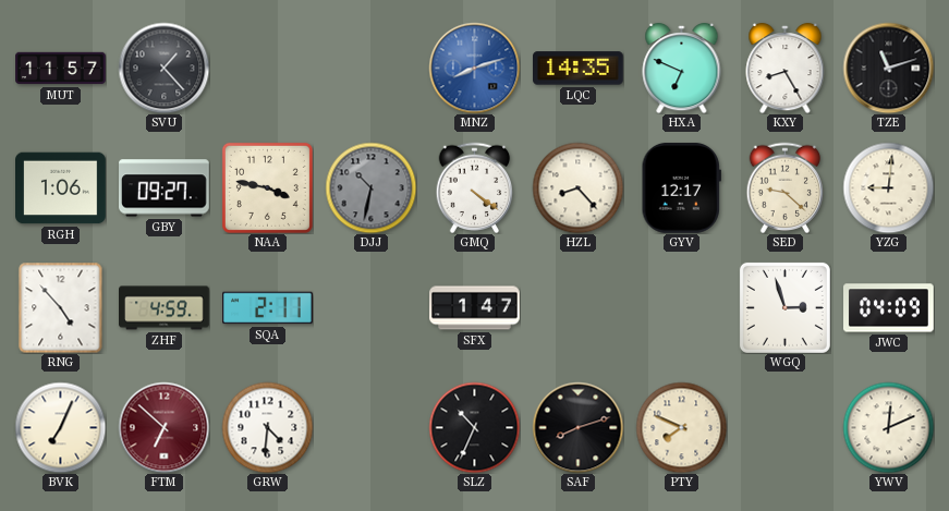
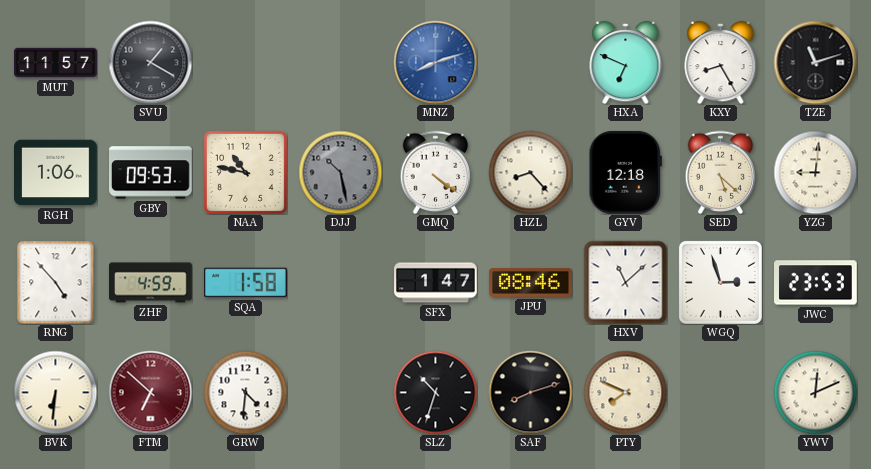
SVU: 1:23 -> 1:20 (150, 62)
LQC: 14:35 -> none (579, 69)
GBY: 09:27 -> 09:53 (151, 173)
NAA: 3:47 -> 10:47 (245, 172)
DJJ: 10:32 -> 10:28 (340, 172)
GYV: 12:17 -> 12:18 (625, 172)
SED: 9:22 -> 5:22 (721, 172)
SQA: 2:11 -> 1:58 (246, 283)
JPU: none -> 08:46 (531, 283)
HXV: none -> 11:08 (625, 282)
JWC: 04:09 -> 23:53 (816, 283)
BVK: 7:04 -> 6:31 (55, 392)
SLZ: 10:34 -> 10:33 (435, 392)
